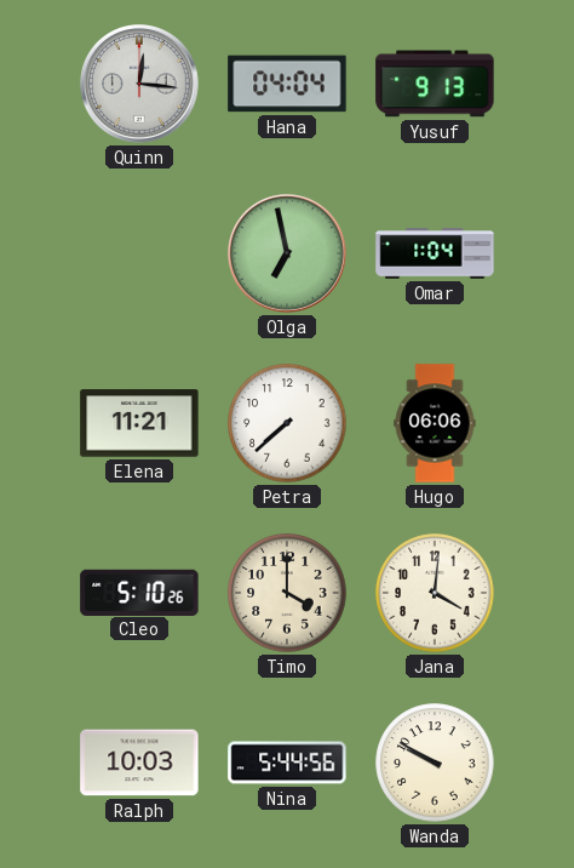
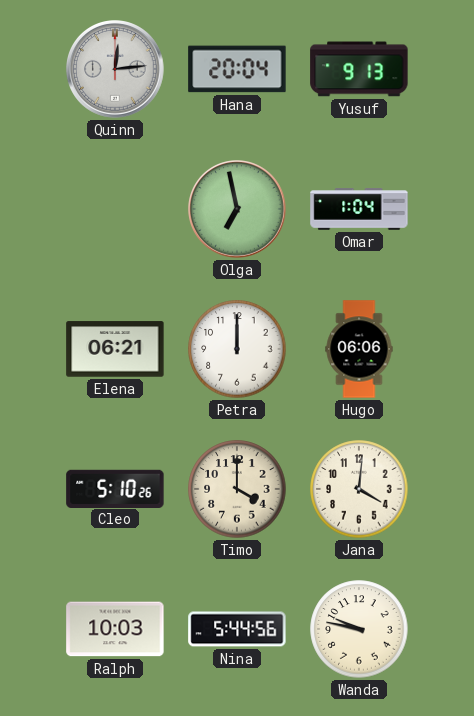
Quinn: 12:16 -> 12:14 (116, 70)
Hana: 04:04 -> 20:04 (237, 69)
Elena: 11:21 -> 06:21 (115, 349)
Petra: 7:38 -> 12:00 (237, 349)
Wanda: 9:50 -> 9:47 (359, 629)
